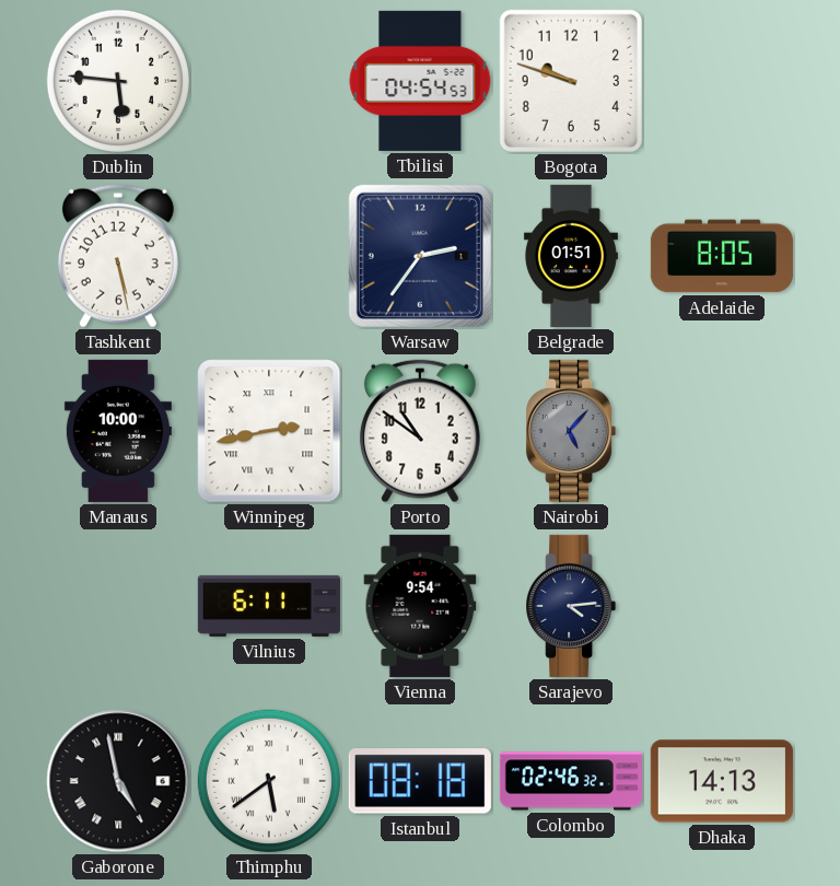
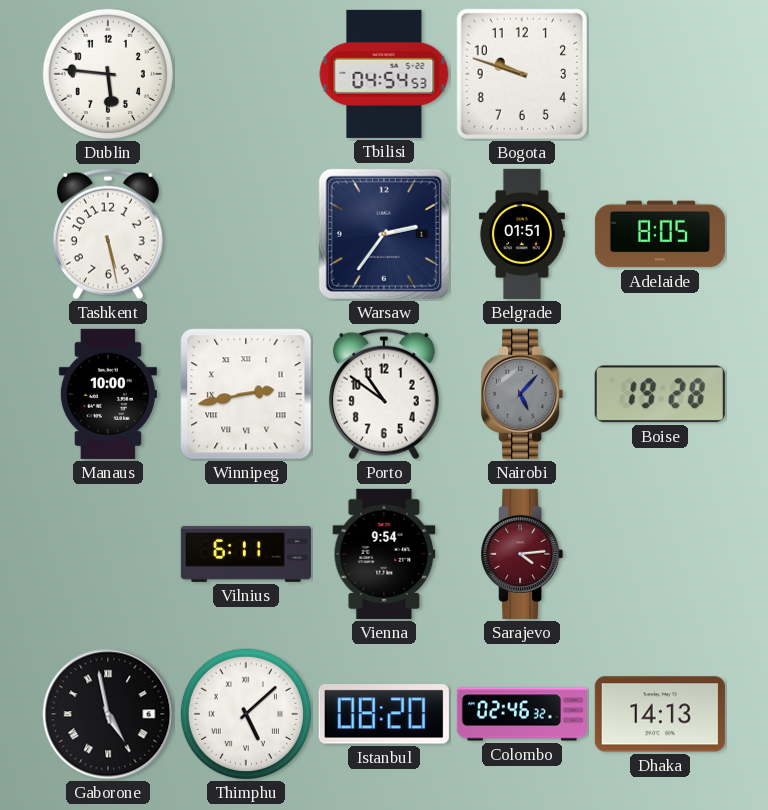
Boise: none -> 19:28 (660, 394)
Sarajevo dial: navy -> burgundy (522, 554)
Thimphu: 5:39 -> 5:08 (246, 714)
Istanbul: 08:18 -> 08:20 (384, 714)
